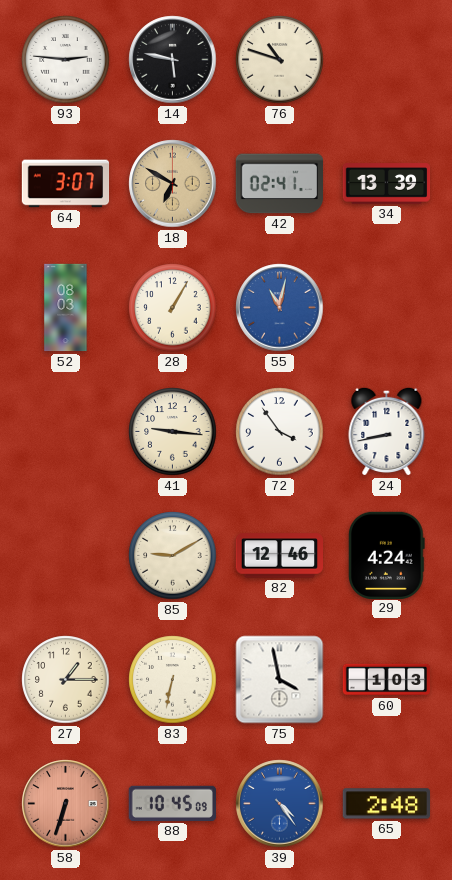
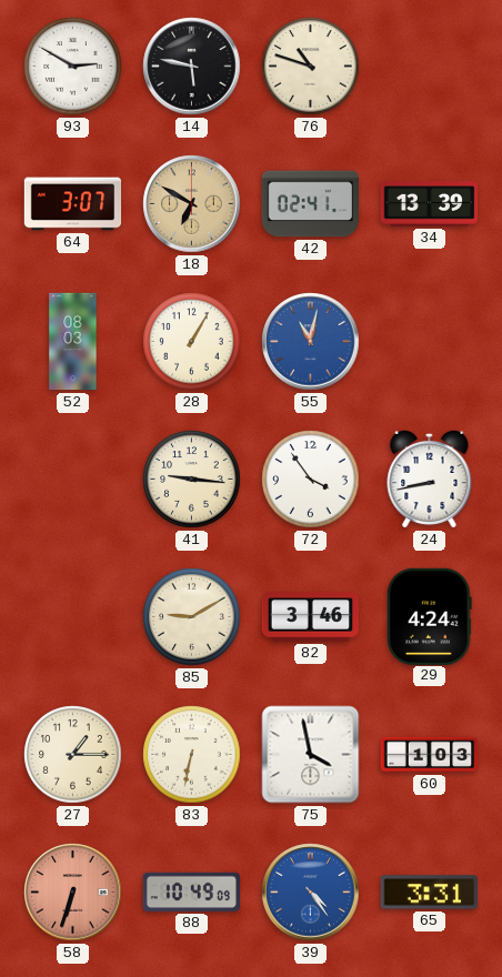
93: 2:46 -> 2:50 (73, 67)
82: 12:46 -> 3:46 (311, 617)
88: 10:45 -> 10:49 (191, 892)
65: 2:48 -> 3:31 (429, 893)
